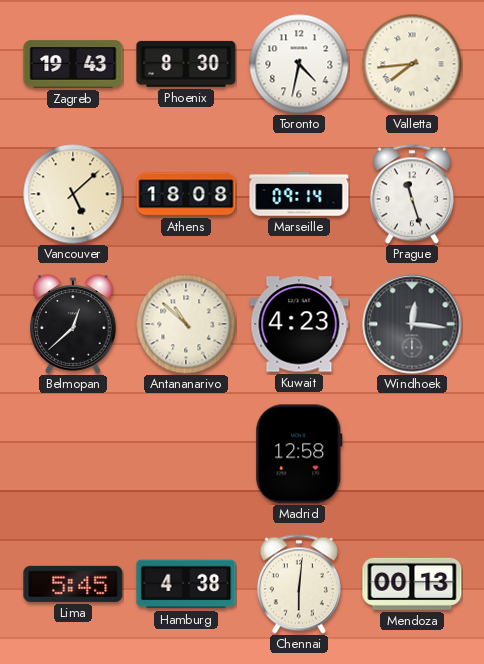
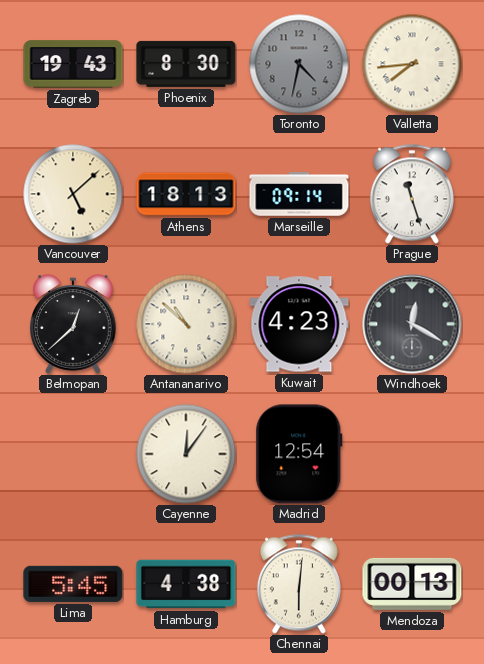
Toronto dial: white -> grey (299, 64)
Athens: 18:08 -> 18:13 (186, 194)
Windhoek: 12:16 -> 12:20 (412, 324)
Cayenne: none -> 12:06 (186, 454)
Madrid: 12:58 -> 12:54 (299, 454)
